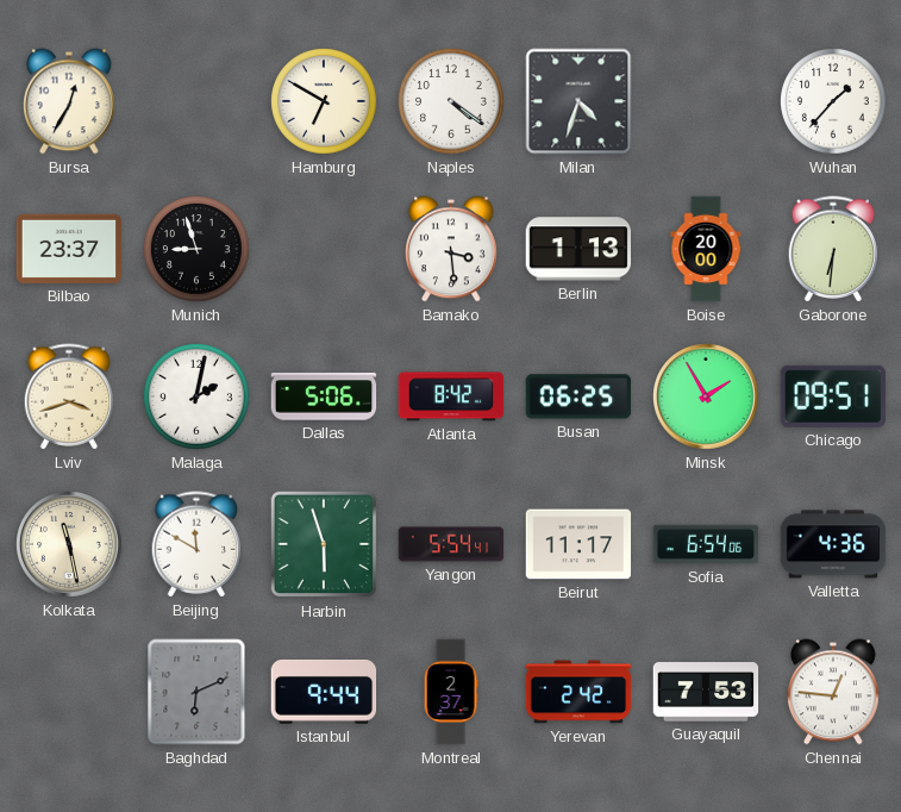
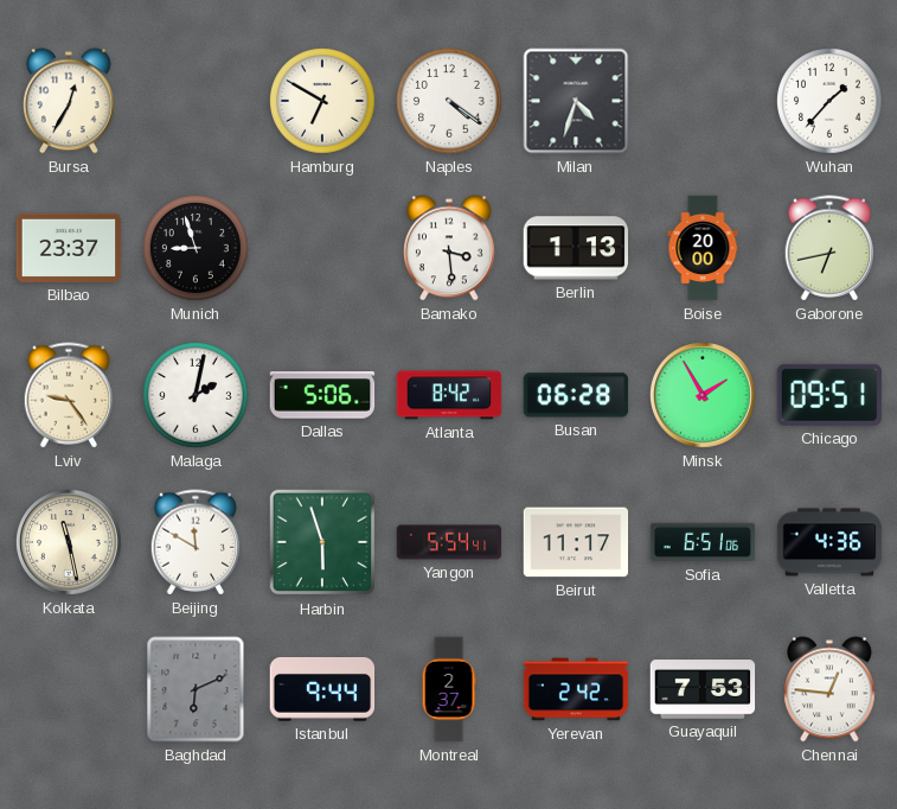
Gaborone: 6:31 -> 6:43 (829, 248)
Lviv: 3:42 -> 9:24 (69, 395)
Busan: 06:25 -> 06:28 (576, 395)
Sofia: 6:54 -> 6:51 (703, 542)
